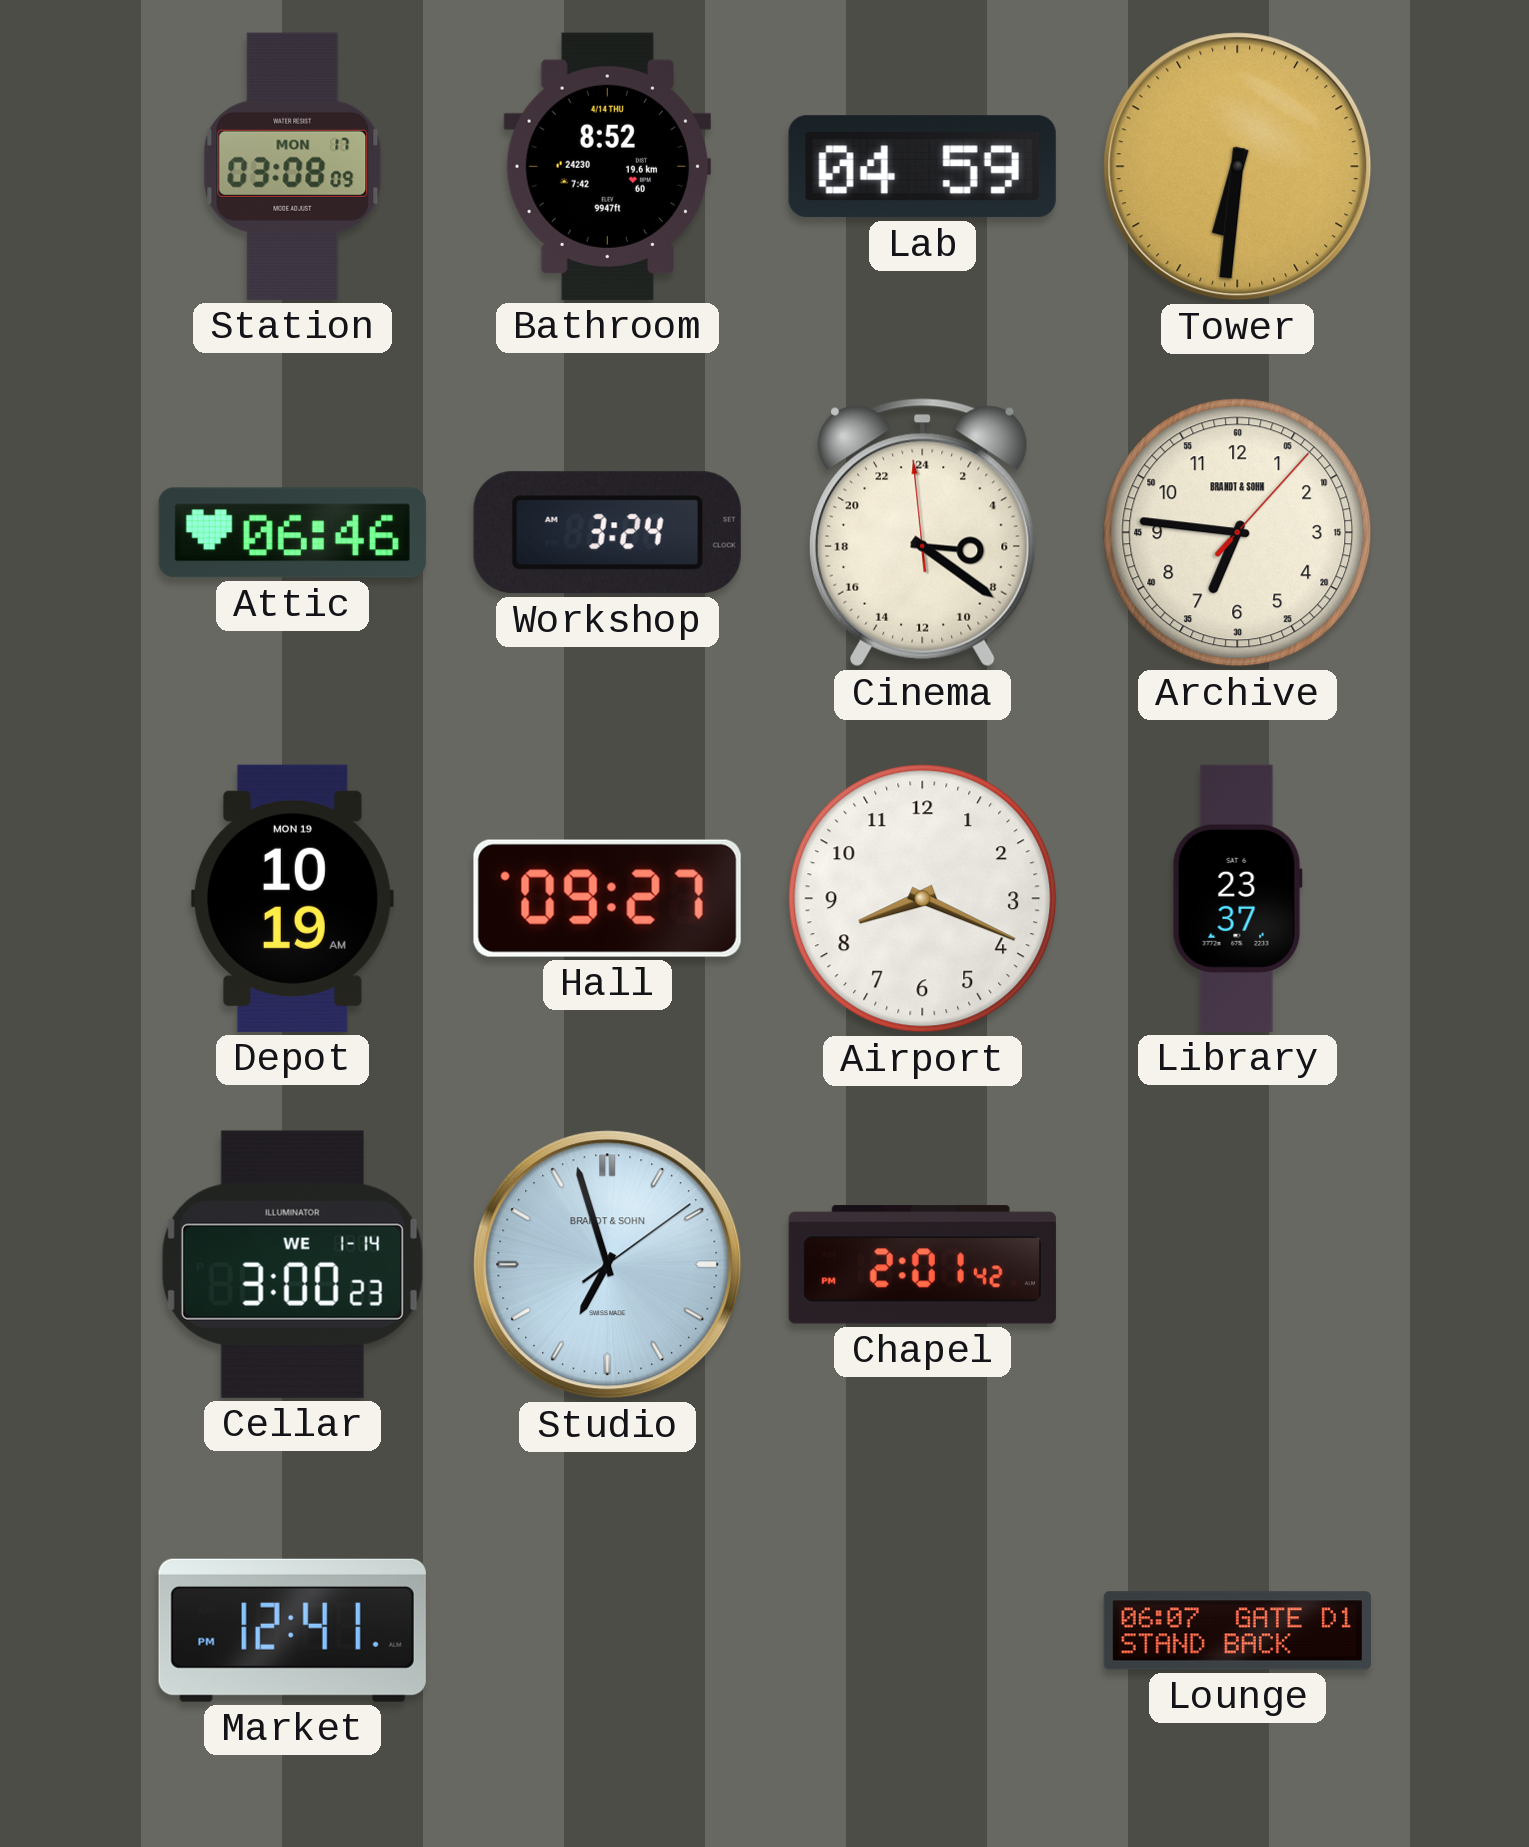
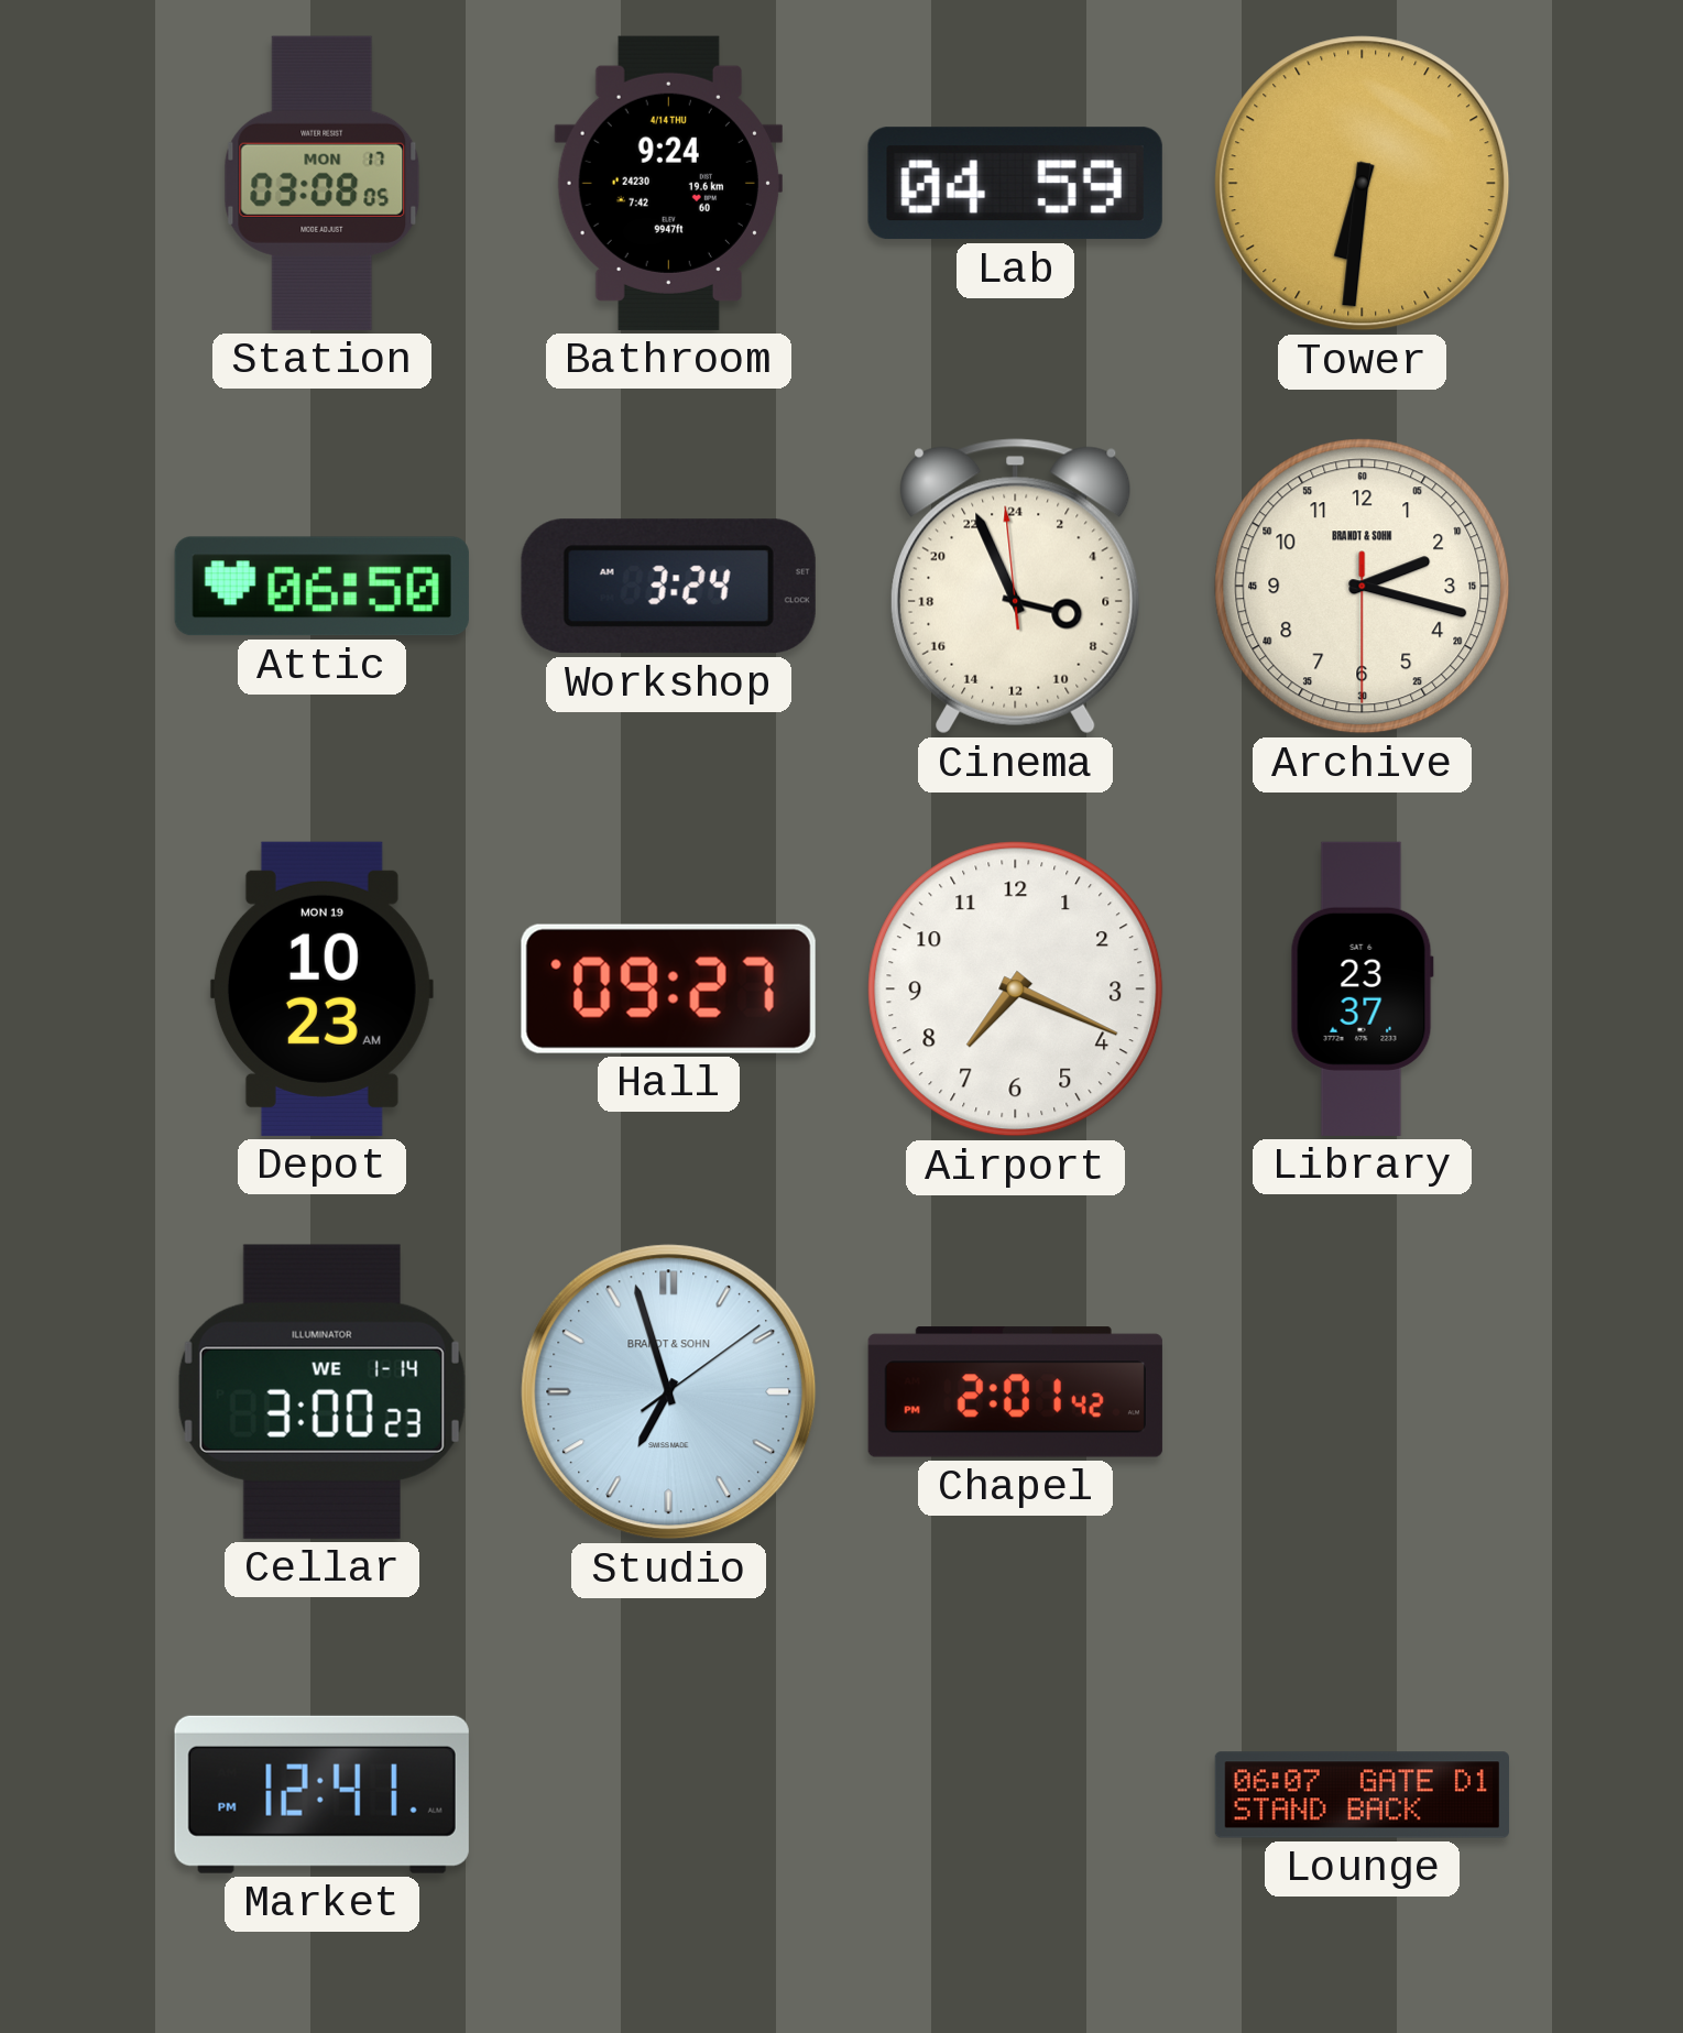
Station: 03:08:09 -> 03:08:05 (323, 183)
Bathroom: 8:52 -> 9:24 (668, 183)
Attic: 06:46 -> 06:50 (321, 587)
Cinema: 6:20 -> 6:55 (1016, 587)
Archive: 6:46 -> 2:17 (1363, 587)
Depot: 10:19 -> 10:23 (321, 988)
Airport: 8:19 -> 7:19 (1016, 990)
